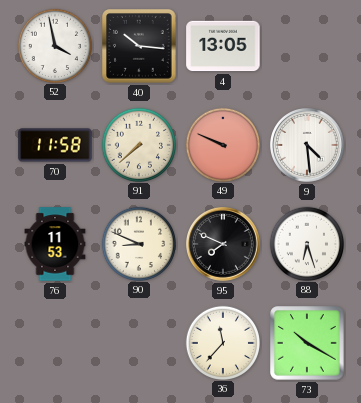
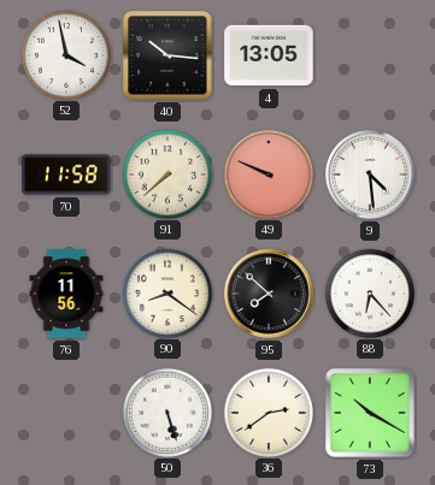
76: 11:53 -> 11:56 (66, 294)
90: 8:49 -> 8:21 (166, 292)
95: 7:49 -> 7:52 (270, 295)
88: 6:27 -> 6:23 (369, 292)
50: none -> 5:27 (166, 412)
36: 11:37 -> 2:39 (268, 412)
